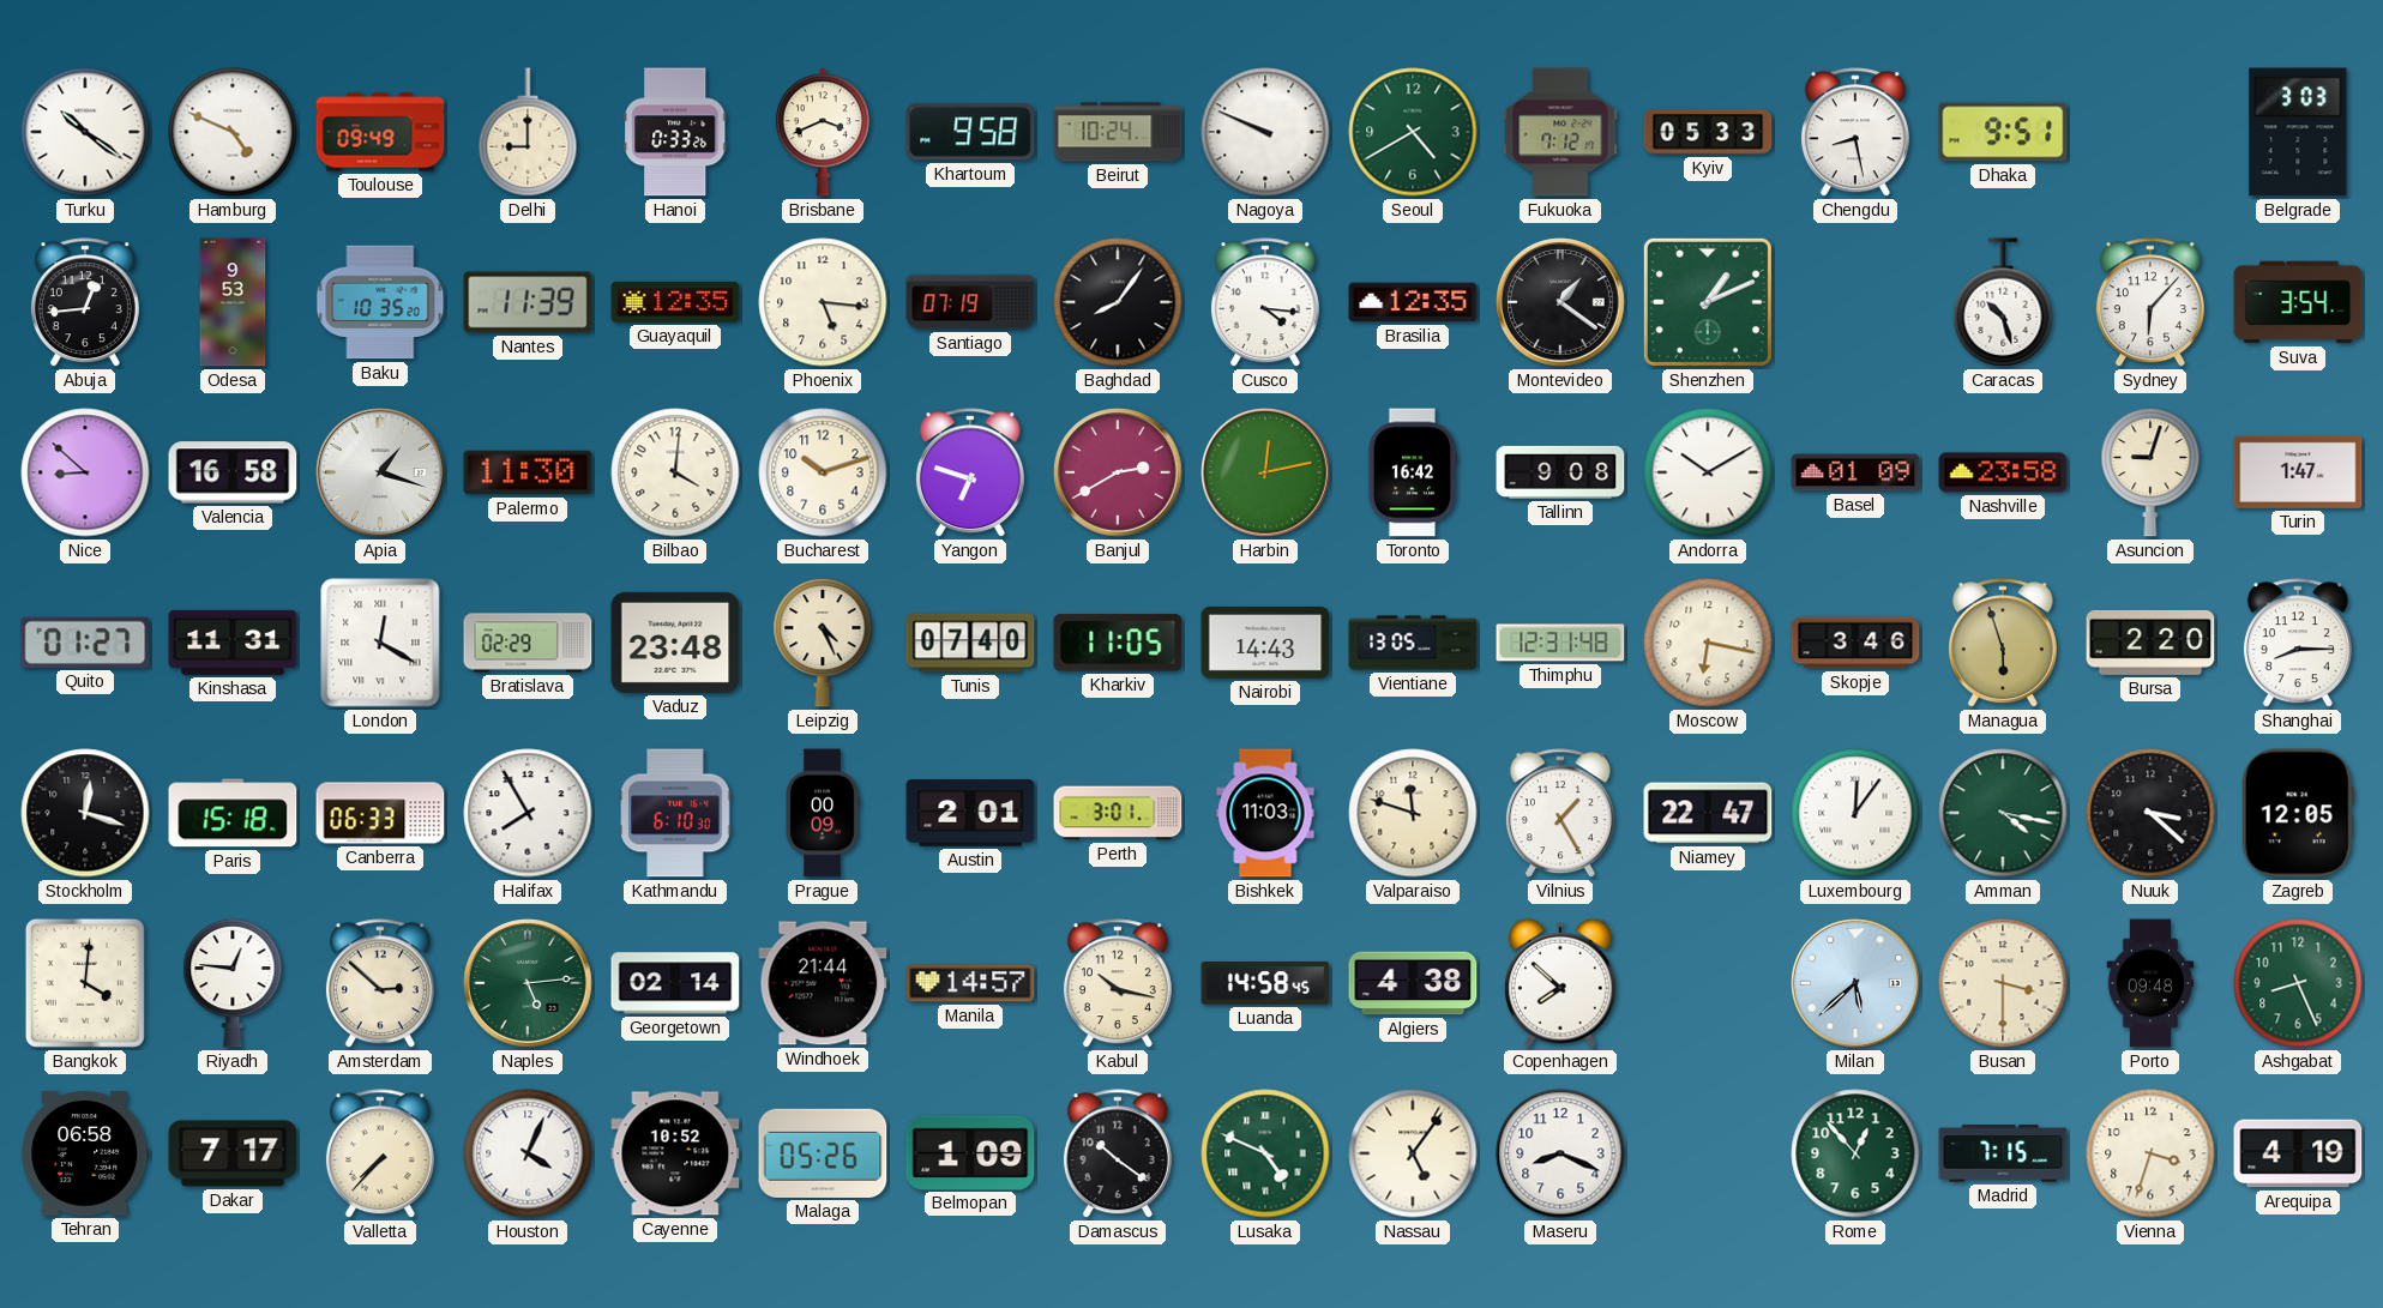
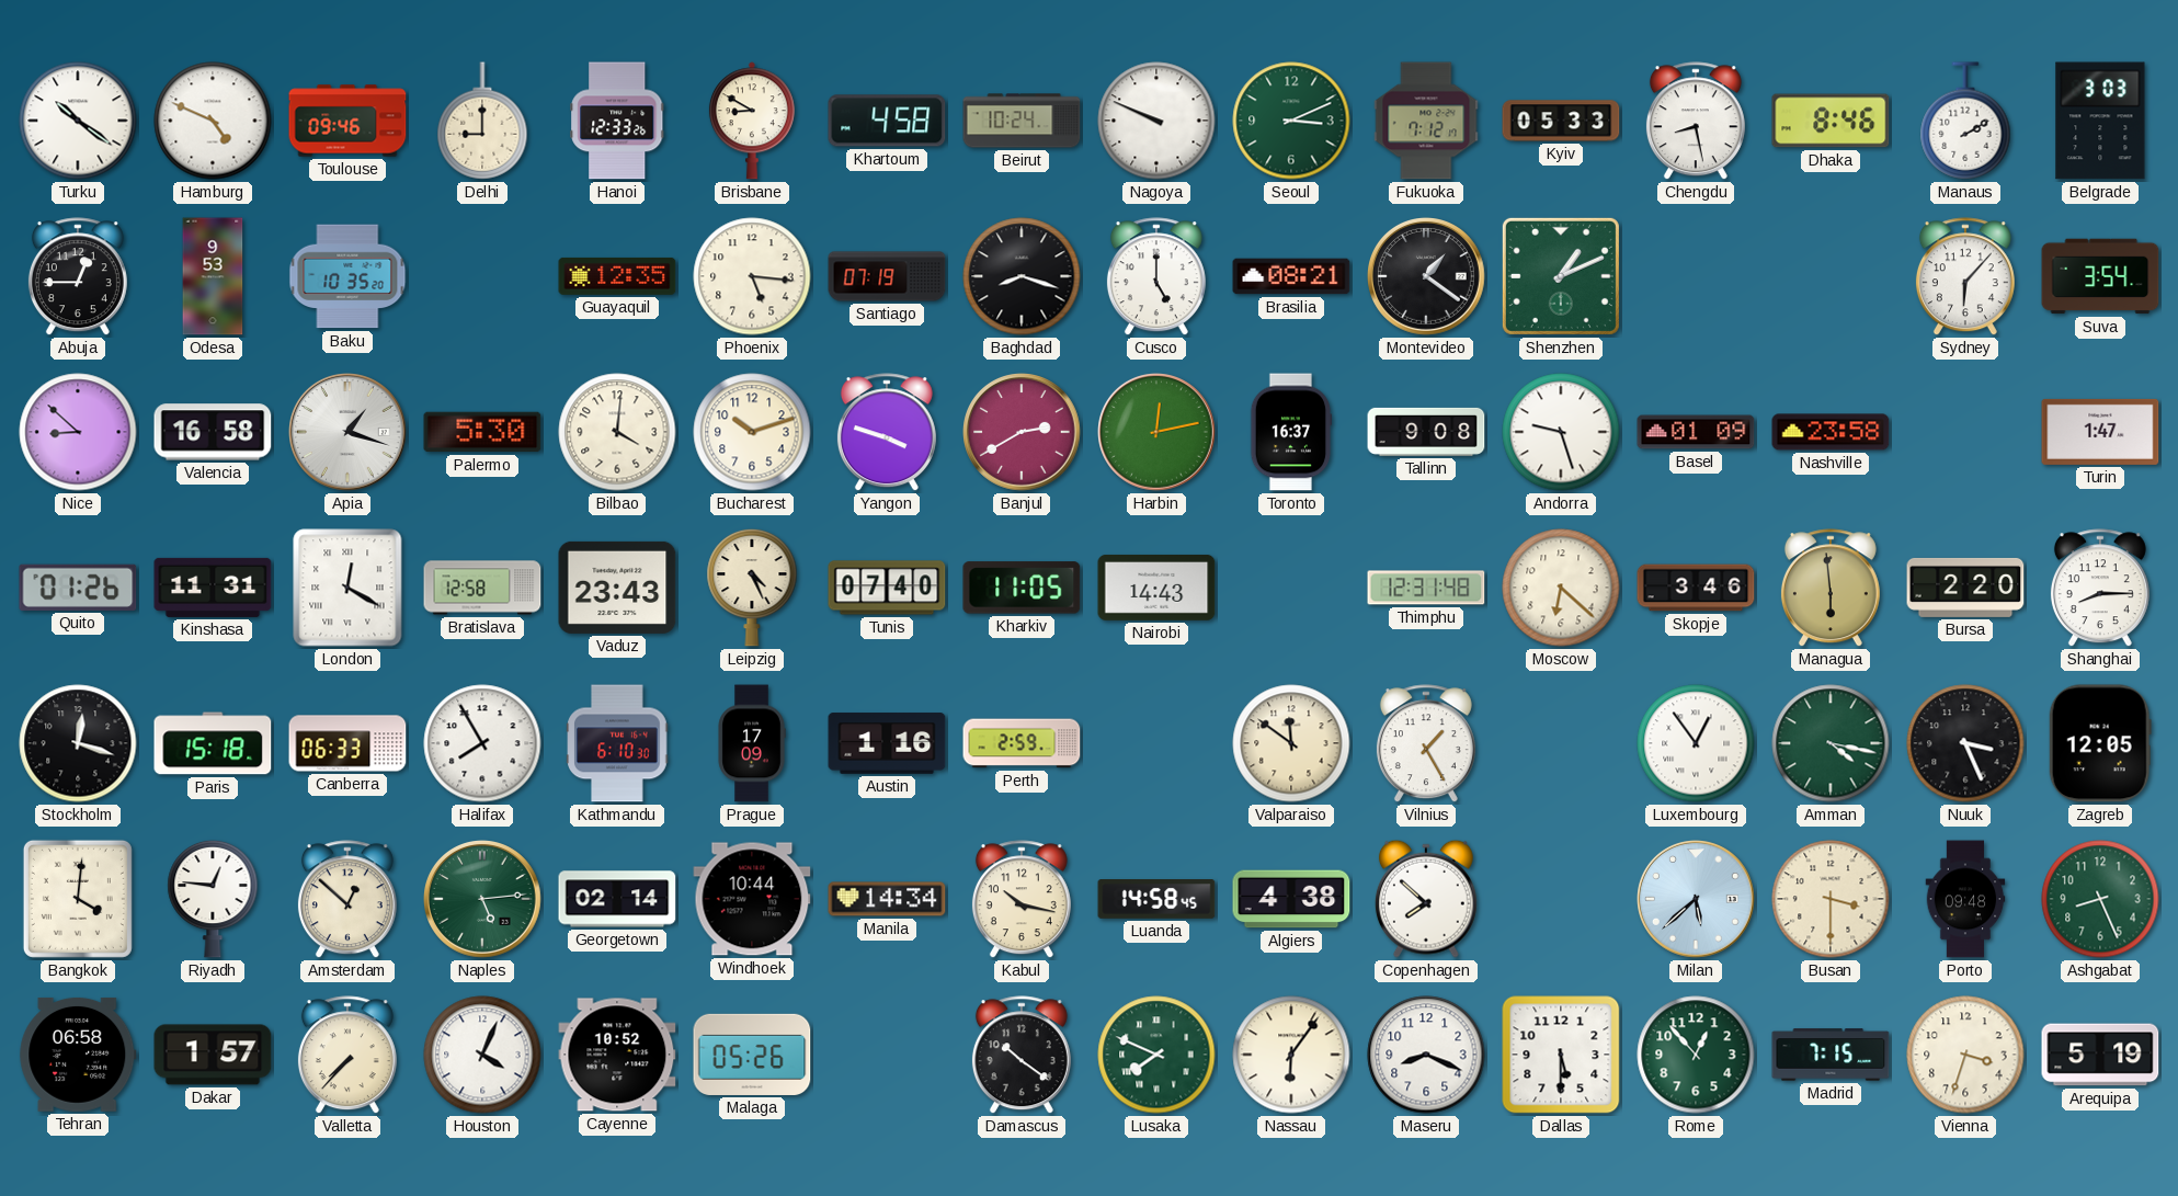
Toulouse: 09:49 -> 09:46 (347, 121)
Hanoi: 0:33 -> 12:33 (617, 121)
Brisbane: 3:41 -> 8:50 (752, 121)
Khartoum: 9:58 -> 4:58 (887, 121)
Seoul: 4:40 -> 3:11 (1291, 121)
Dhaka: 9:51 -> 8:46 (1831, 121)
Manaus: none -> 2:10 (1965, 121)
Abuja: 12:44 -> 12:45 (78, 277)
Nantes: 11:39 -> none (528, 302)
Baghdad: 8:06 -> 8:18 (1022, 276)
Cusco: 4:16 -> 5:00 (1156, 277)
Brasilia: 12:35 -> 08:21 (1291, 276)
Caracas: 10:27 -> none (2003, 302)
Palermo: 11:30 -> 5:30 (482, 432)
Yangon: 6:48 -> 3:48 (887, 433)
Toronto: 16:42 -> 16:37 (1291, 432)
Andorra: 10:10 -> 9:27 (1561, 432)
Asuncion: 9:03 -> none (2150, 472)
Quito: 01:27 -> 01:26 (78, 588)
Bratislava: 02:29 -> 12:58 (482, 588)
Vaduz: 23:48 -> 23:43 (617, 588)
Vientiane: 13:05 -> none (1413, 643)
Moscow: 6:17 -> 6:22 (1561, 588)
Managua: 5:57 -> 5:59 (1831, 589)
Prague: 00:09 -> 17:09 (752, 743)
Austin: 2:01 -> 1:16 (887, 743)
Perth: 3:01 -> 2:59 (1022, 743)
Bishkek: 11:03 -> none (1265, 813)
Valparaiso: 11:48 -> 11:51 (1291, 743)
Niamey: 22:47 -> none (1708, 813)
Luxembourg: 12:06 -> 12:54 (1696, 743)
Nuuk: 3:22 -> 3:26 (1965, 743)
Amsterdam: 2:52 -> 12:52 (347, 900)
Windhoek: 21:44 -> 10:44 (752, 899)
Manila: 14:57 -> 14:34 (887, 899)
Dakar: 7:17 -> 1:57 (213, 1055)
Belmopan: 1:09 -> none (970, 1152)
Lusaka: 4:49 -> 7:49 (1156, 1055)
Nassau: 5:06 -> 6:06 (1291, 1055)
Dallas: none -> 5:30 (1561, 1055)
Arequipa: 4:19 -> 5:19 (2100, 1055)
